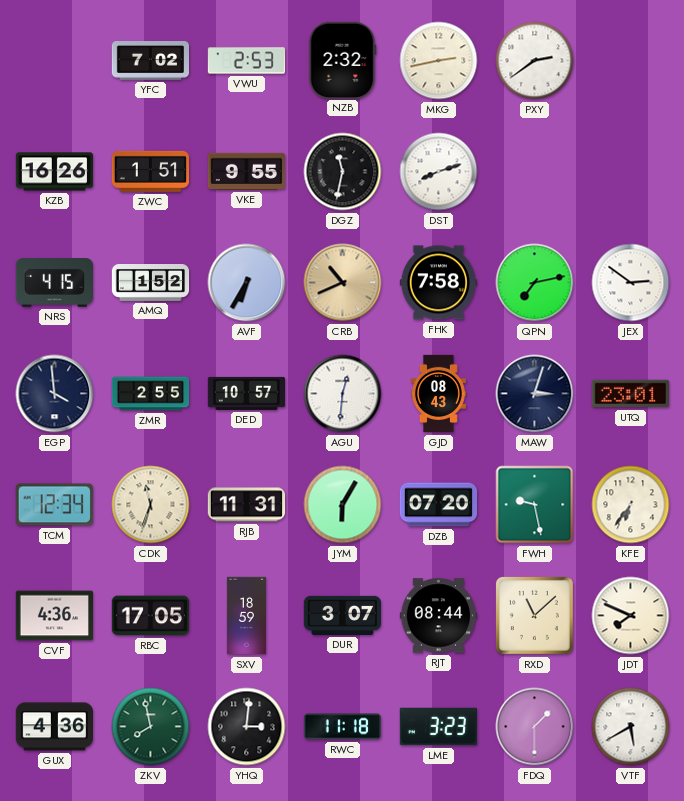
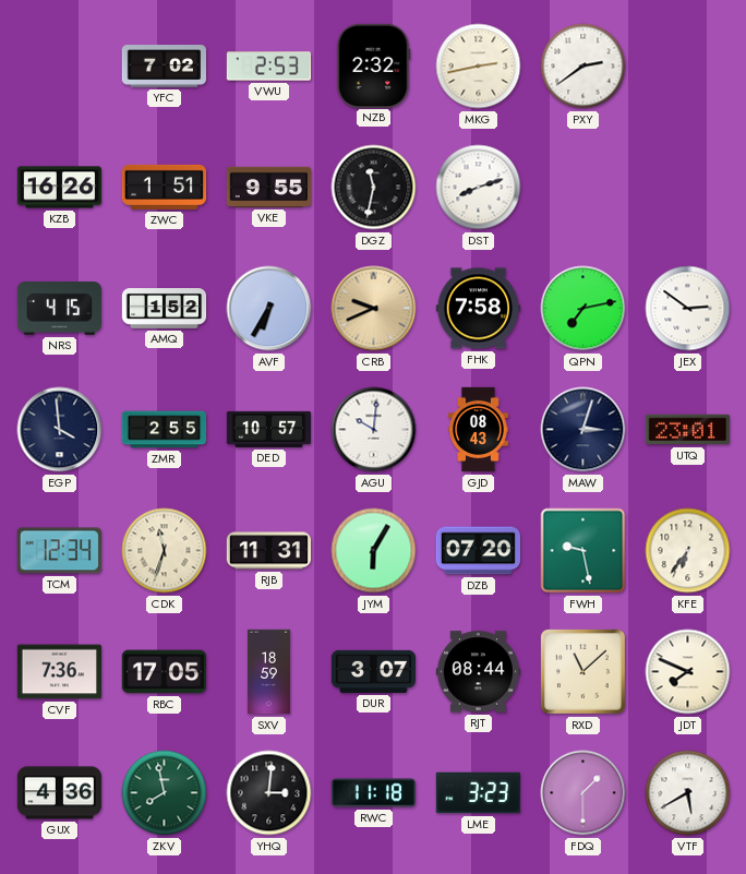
CRB: 10:41 -> 9:41 (374, 309)
AGU: 12:31 -> 10:01 (374, 430)
CVF: 4:36 -> 7:36 (59, 672)
